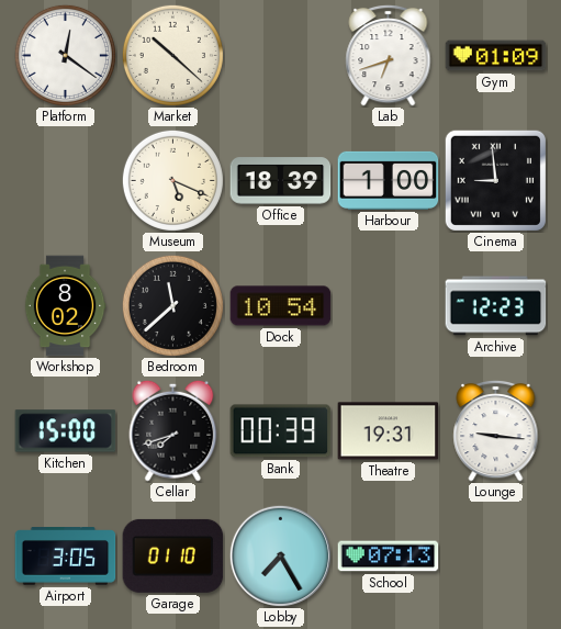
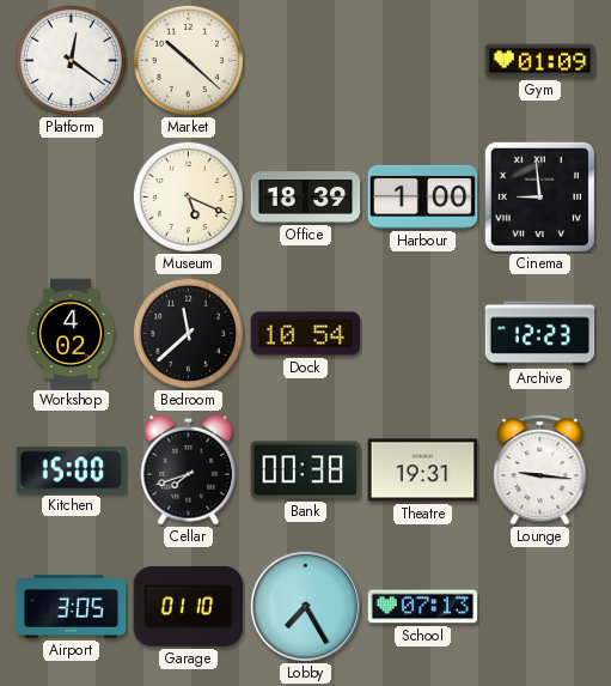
Lab: 6:42 -> none (389, 55)
Workshop: 8:02 -> 4:02 (71, 334)
Bank: 00:39 -> 00:38 (306, 471)
